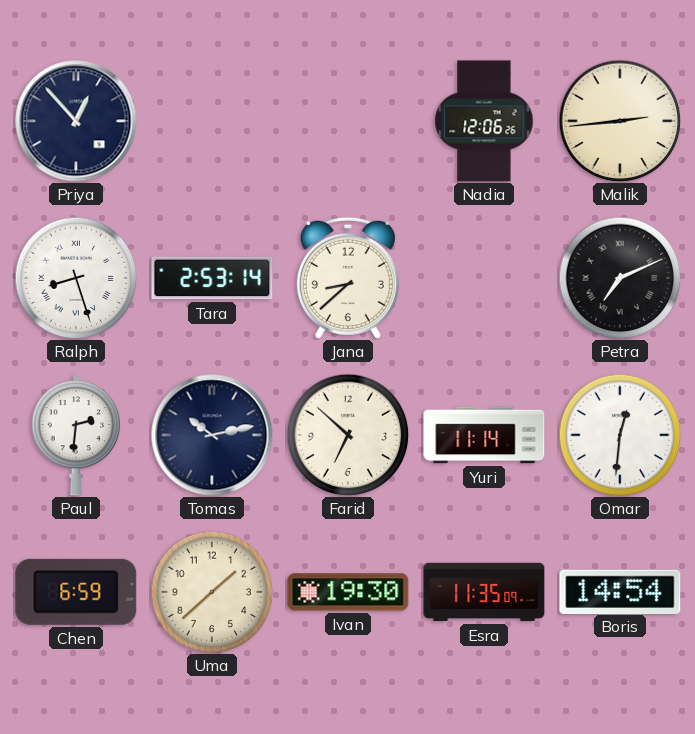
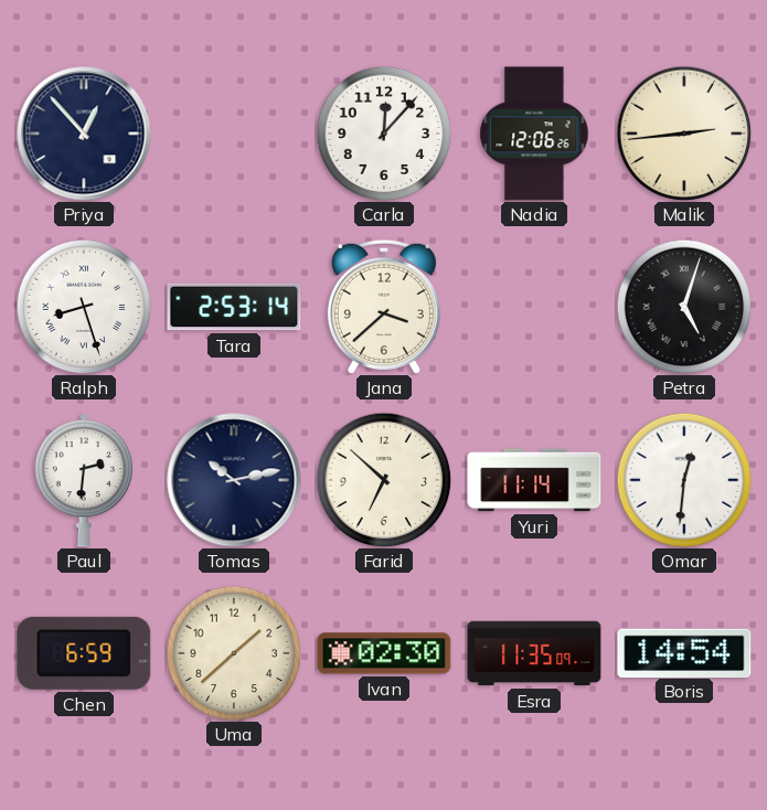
Carla: none -> 12:07 (384, 134)
Jana: 8:38 -> 3:38 (384, 307)
Petra: 7:11 -> 5:03 (684, 307)
Ivan: 19:30 -> 02:30 (384, 653)
